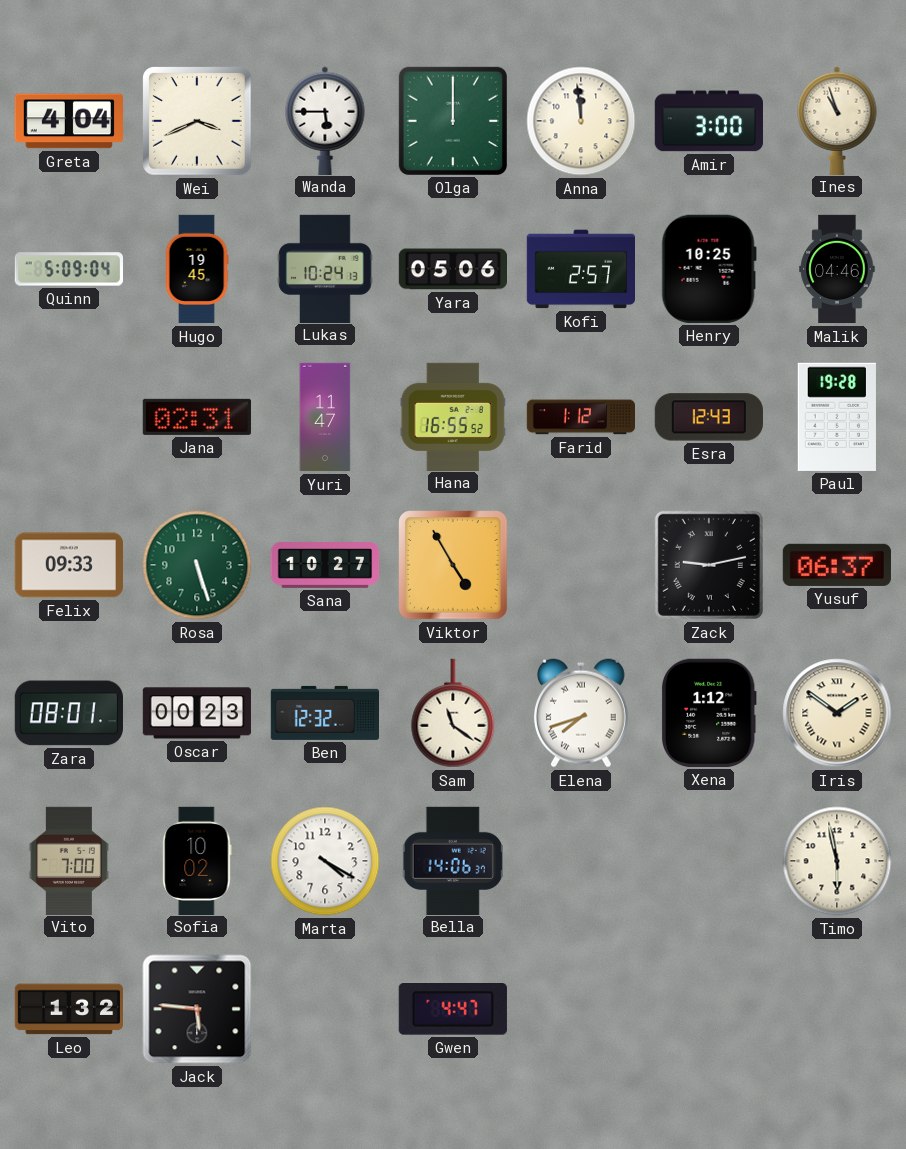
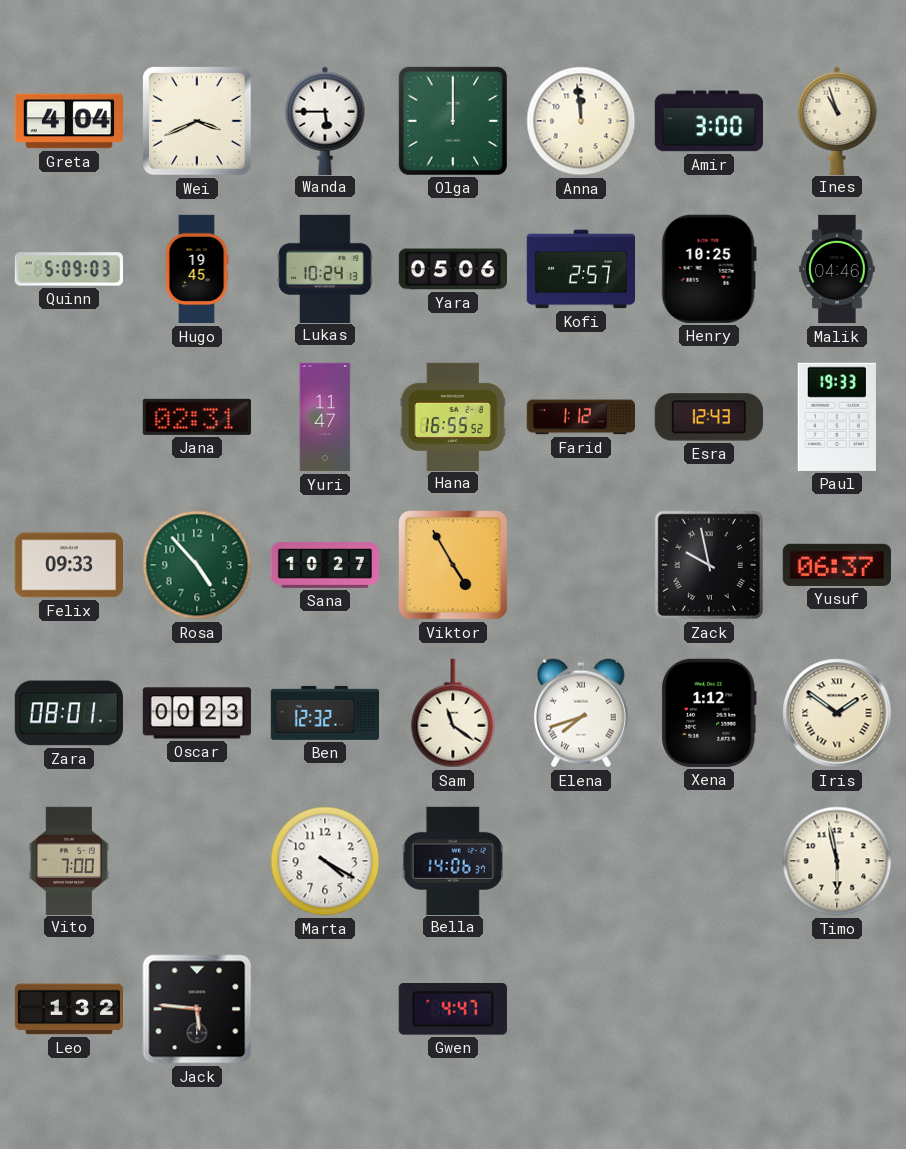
Quinn: 5:09:04 -> 5:09:03 (68, 269)
Paul: 19:28 -> 19:33 (837, 417)
Rosa: 5:27 -> 4:53 (197, 565)
Zack: 9:13 -> 9:58 (709, 565)
Sofia: 10:02 -> none (197, 860)
